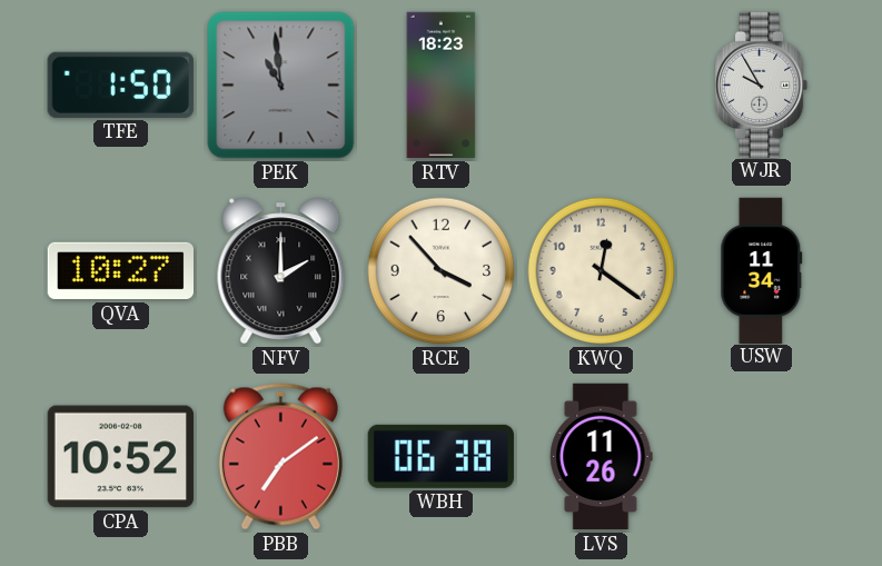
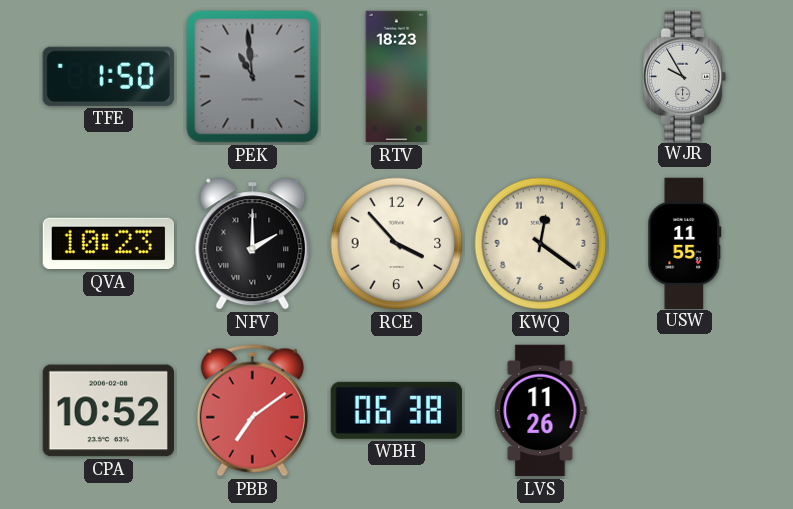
QVA: 10:27 -> 10:23 (108, 244)
USW: 11:34 -> 11:55 (685, 243)
